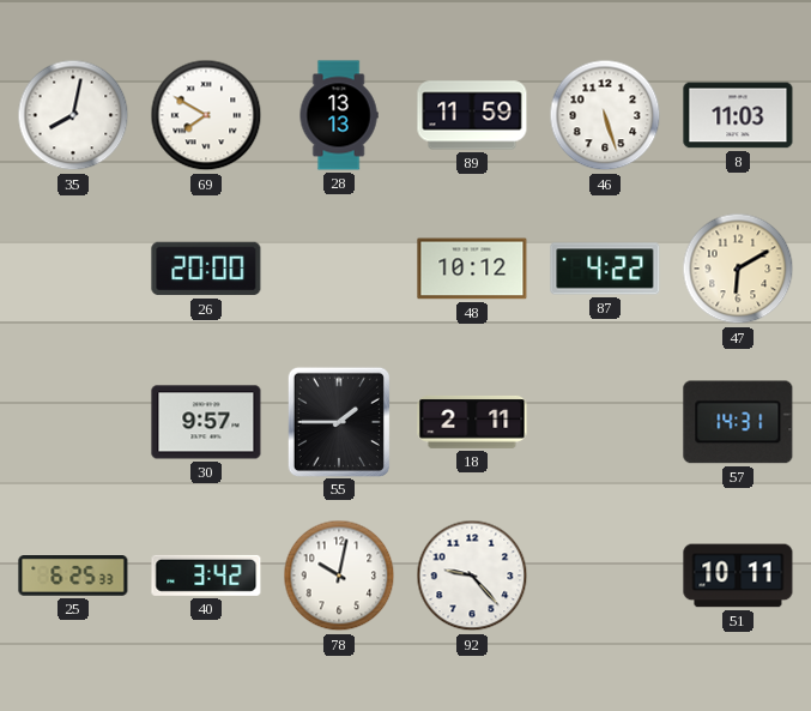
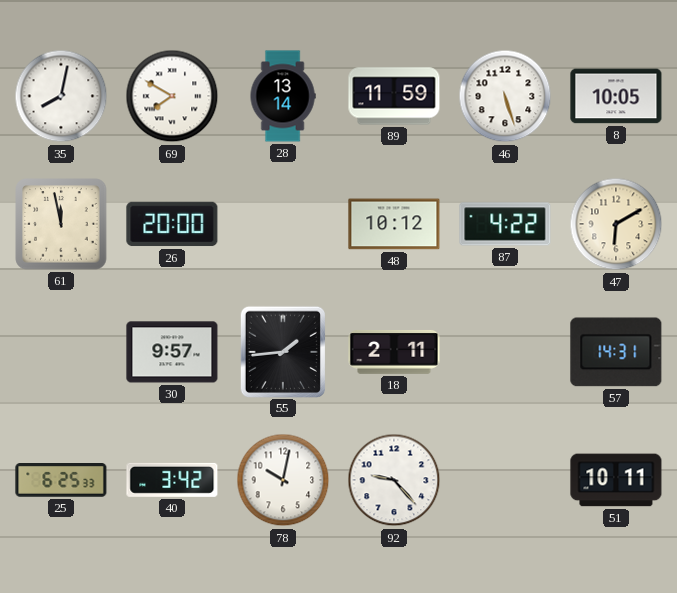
28: 13:13 -> 13:14 (283, 96)
8: 11:03 -> 10:05 (616, 96)
61: none -> 11:58 (61, 224)
55: 1:45 -> 1:44 (282, 351)
